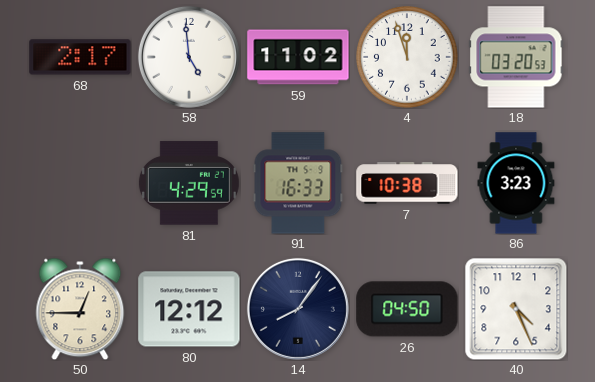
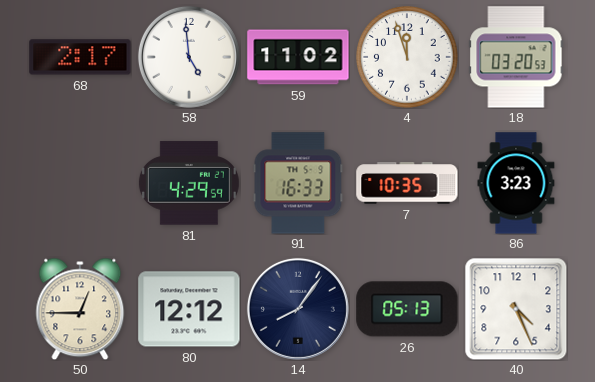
7: 10:38 -> 10:35 (407, 183)
26: 04:50 -> 05:13 (407, 309)
